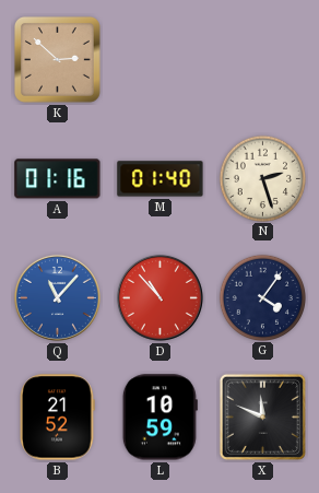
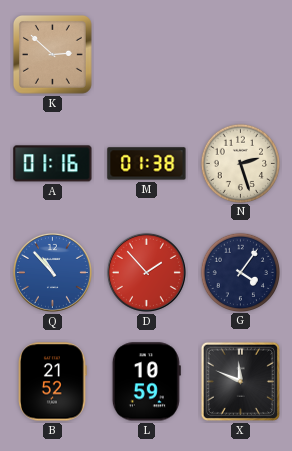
M: 01:40 -> 01:38 (147, 164)
Q: 11:07 -> 10:53 (52, 272)
D: 10:53 -> 1:53 (146, 272)
